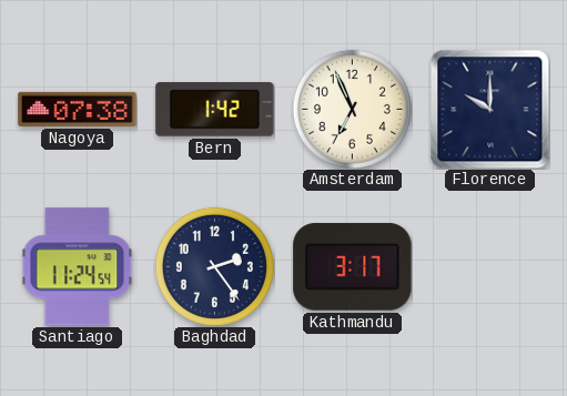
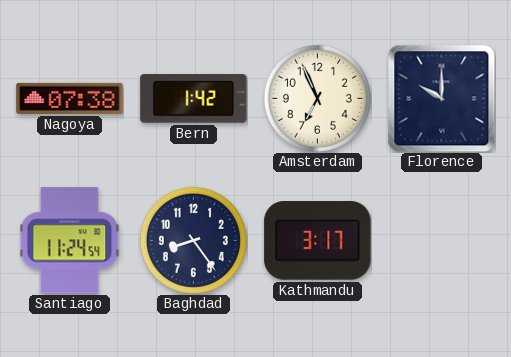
Baghdad: 2:24 -> 8:24 (193, 240)
